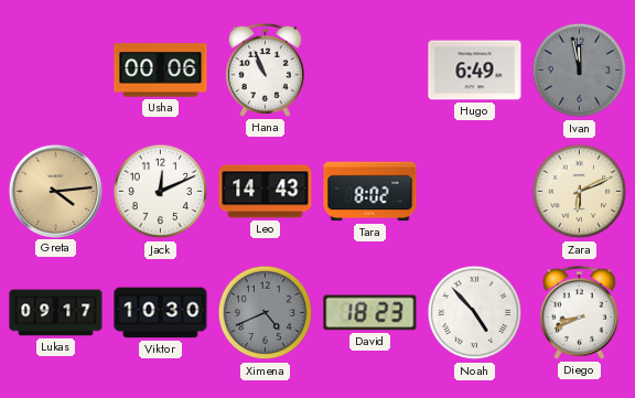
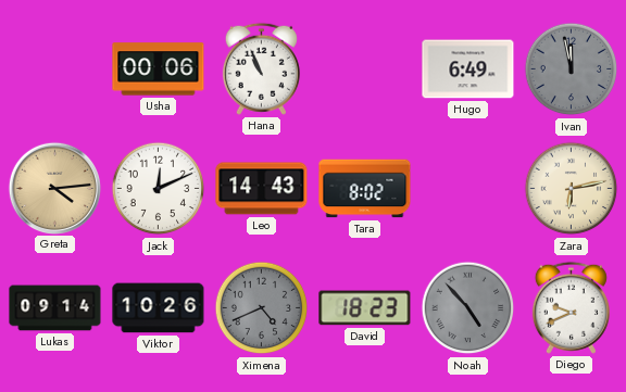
Zara: 6:11 -> 6:13 (572, 189)
Lukas: 09:17 -> 09:14 (55, 308)
Viktor: 10:30 -> 10:26 (159, 308)
Noah dial: white -> grey (468, 308)
Diego: 8:41 -> 9:41 (571, 307)
